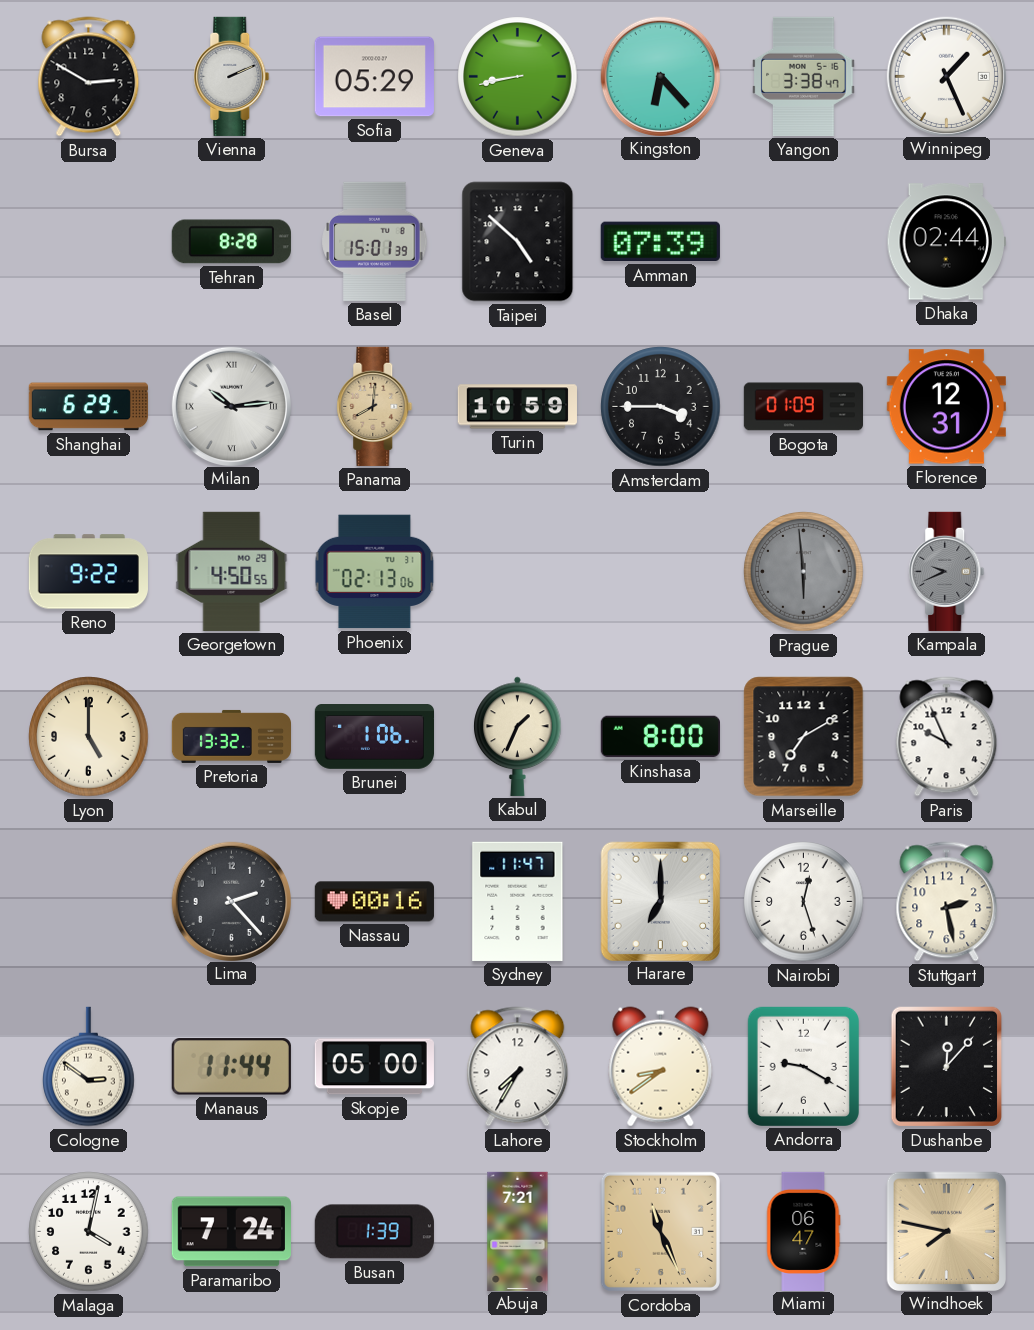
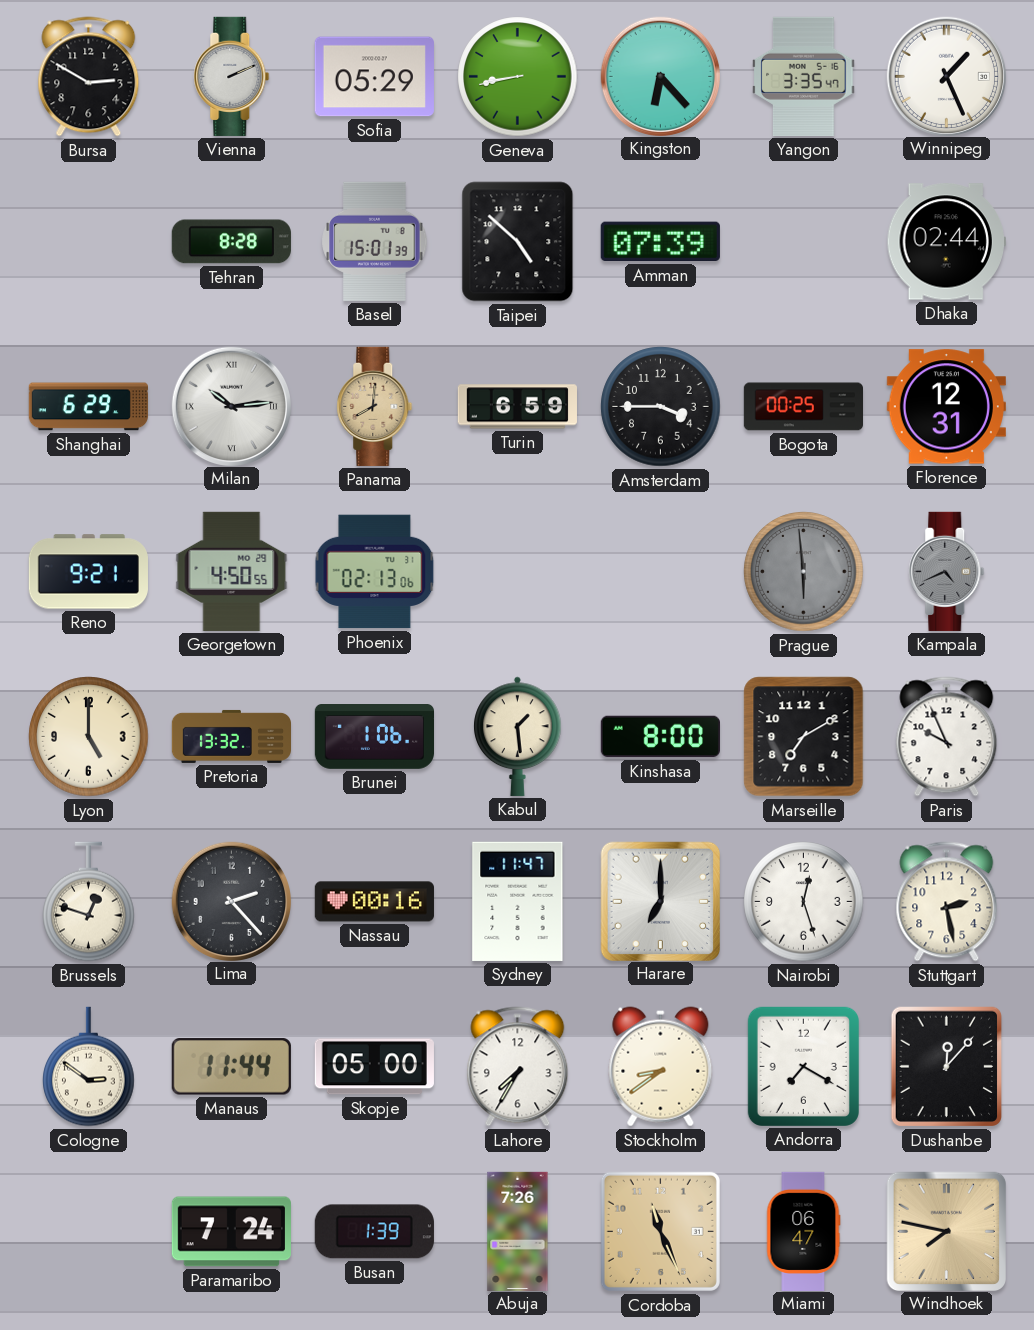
Yangon: 3:38 -> 3:35 (804, 76)
Turin: 10:59 -> 6:59 (517, 407)
Bogota: 01:09 -> 00:25 (803, 407)
Reno: 9:22 -> 9:21 (88, 572)
Kampala: 9:41 -> 4:41 (947, 571)
Kabul: 1:34 -> 1:29 (518, 736)
Brussels: none -> 12:48 (89, 902)
Andorra: 9:20 -> 7:20 (803, 1066)
Malaga: 4:02 -> none (89, 1232)
Abuja: 7:21 -> 7:26 (518, 1231)
